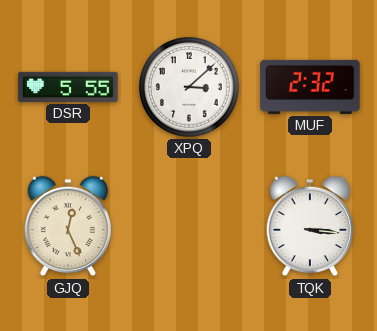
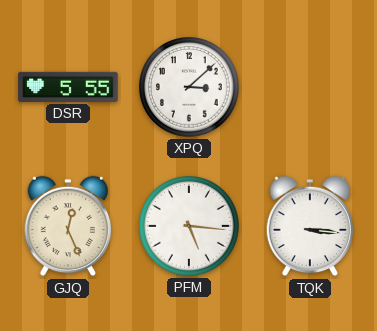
MUF: 2:32 -> none (310, 87)
PFM: none -> 5:16 (190, 227)
